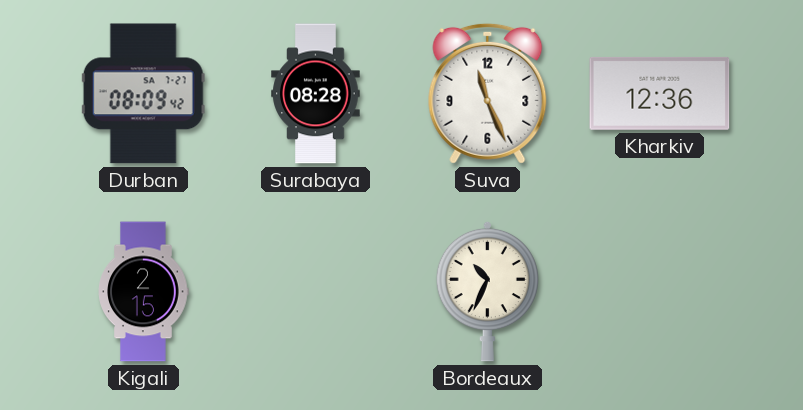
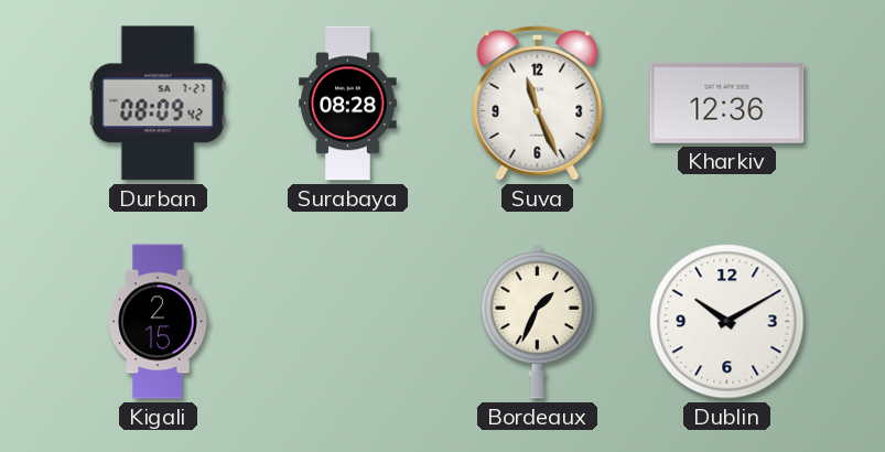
Bordeaux: 10:34 -> 1:34 (537, 321)
Dublin: none -> 10:10 (727, 322)
